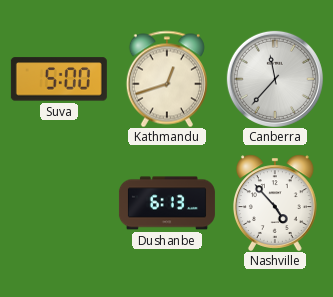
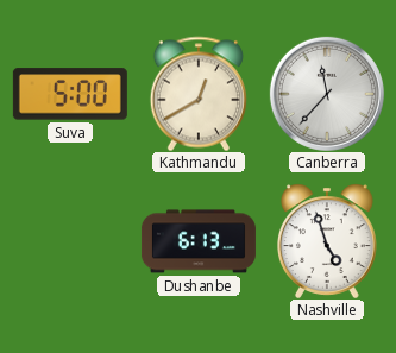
Kathmandu: 12:42 -> 12:40 (199, 94)
Nashville: 4:53 -> 4:57 (328, 241)
